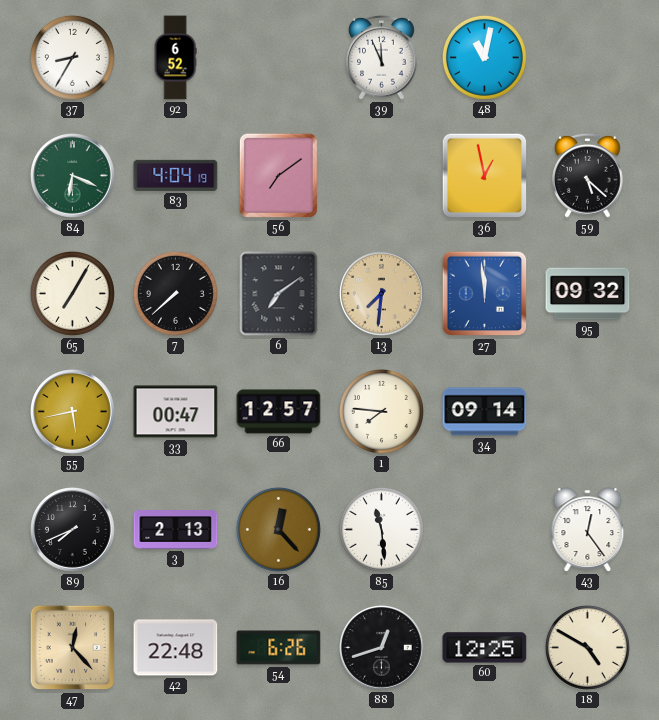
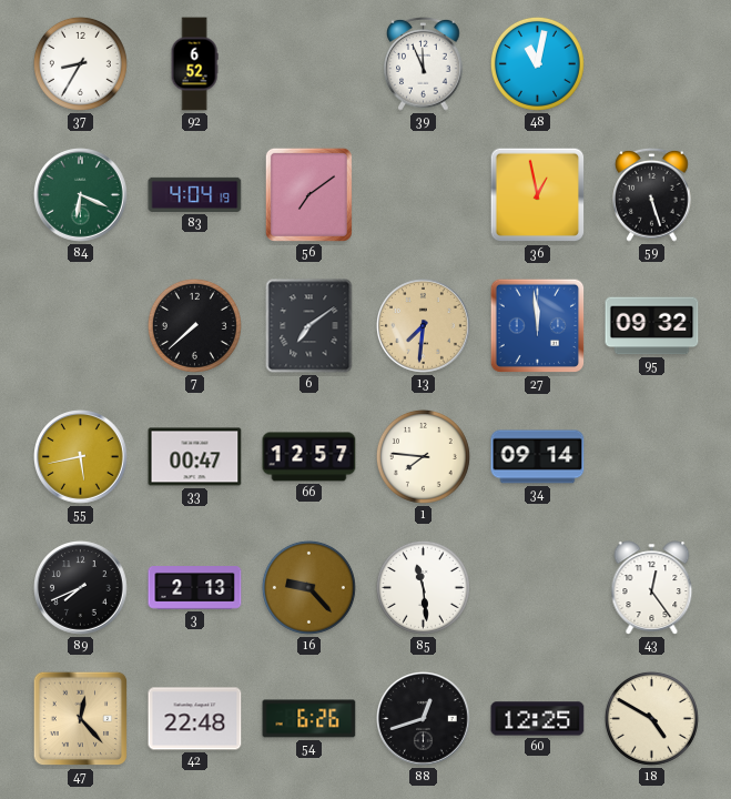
59: 5:22 -> 5:27 (652, 194)
65: 7:05 -> none (72, 293)
16: 12:23 -> 9:23 (308, 587)
